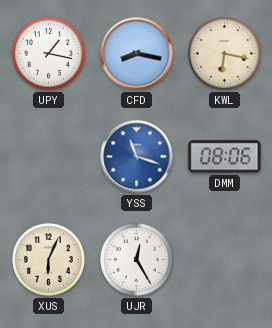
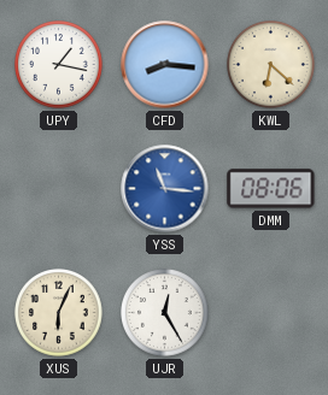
CFD: 8:17 -> 8:16 (165, 65)
KWL: 6:17 -> 6:22 (271, 65)
YSS: 11:18 -> 11:16 (165, 189)
